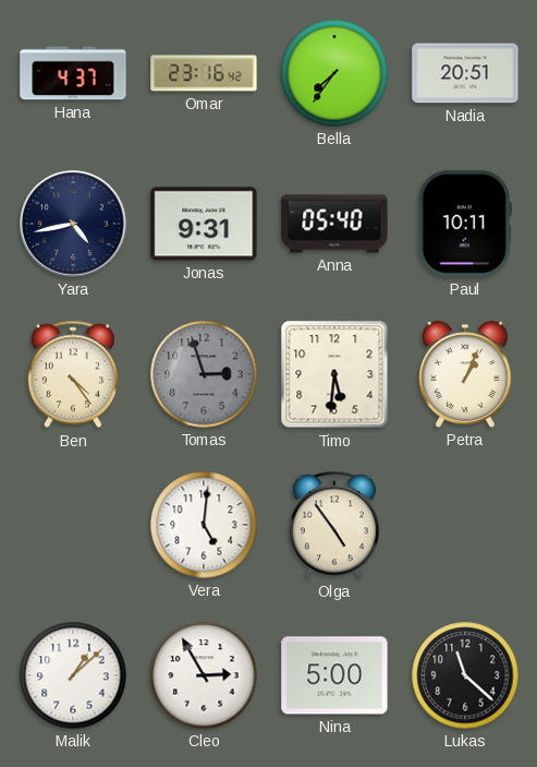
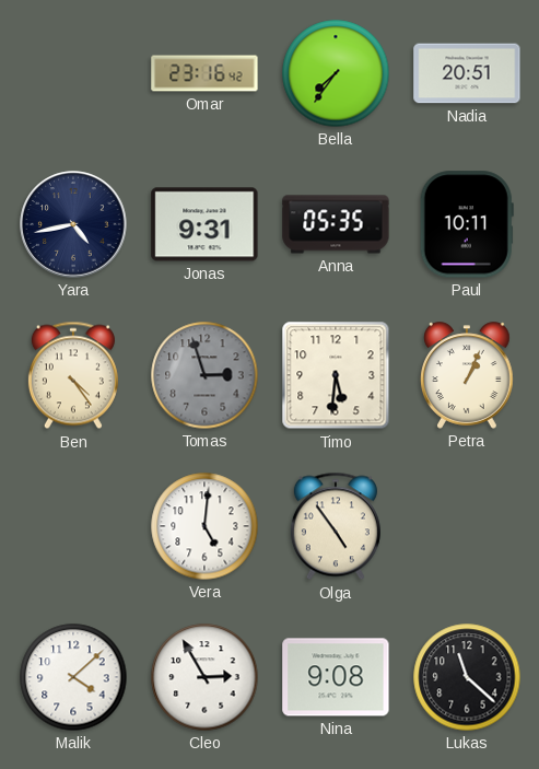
Hana: 4:37 -> none (73, 73)
Anna: 05:40 -> 05:35 (336, 224)
Malik: 1:08 -> 4:08 (73, 677)
Nina: 5:00 -> 9:08 (336, 677)
